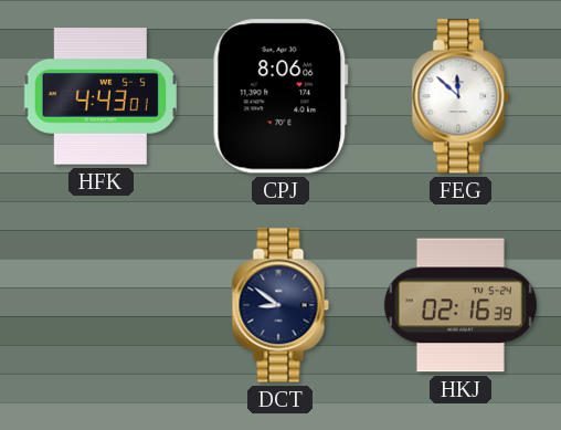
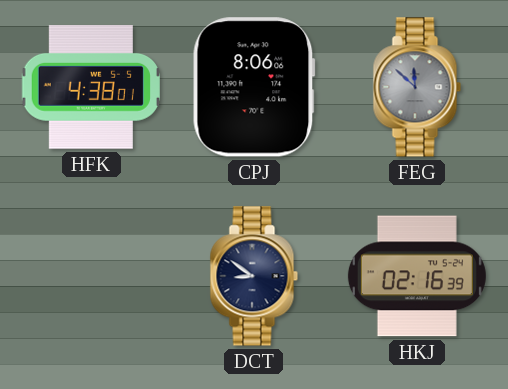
HFK: 4:43 -> 4:38 (91, 87)
FEG dial: white -> grey (417, 87)
